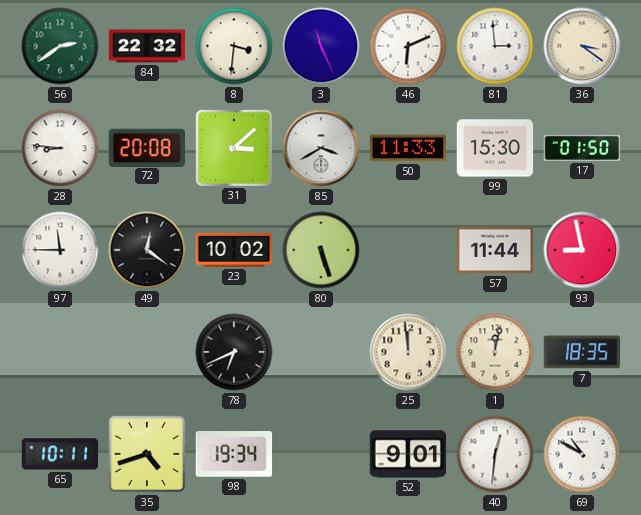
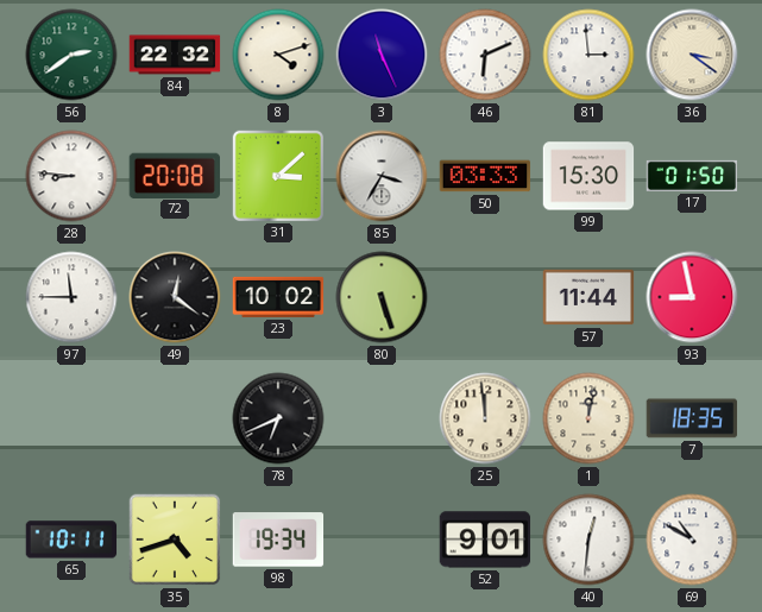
8: 3:31 -> 4:12 (278, 55)
85: 3:40 -> 3:35 (382, 176)
50: 11:33 -> 03:33 (485, 176)
